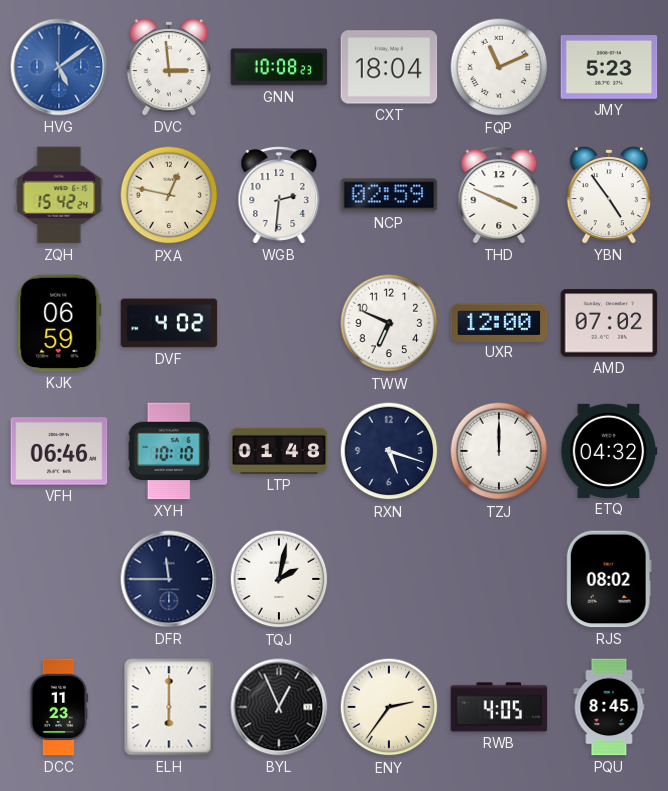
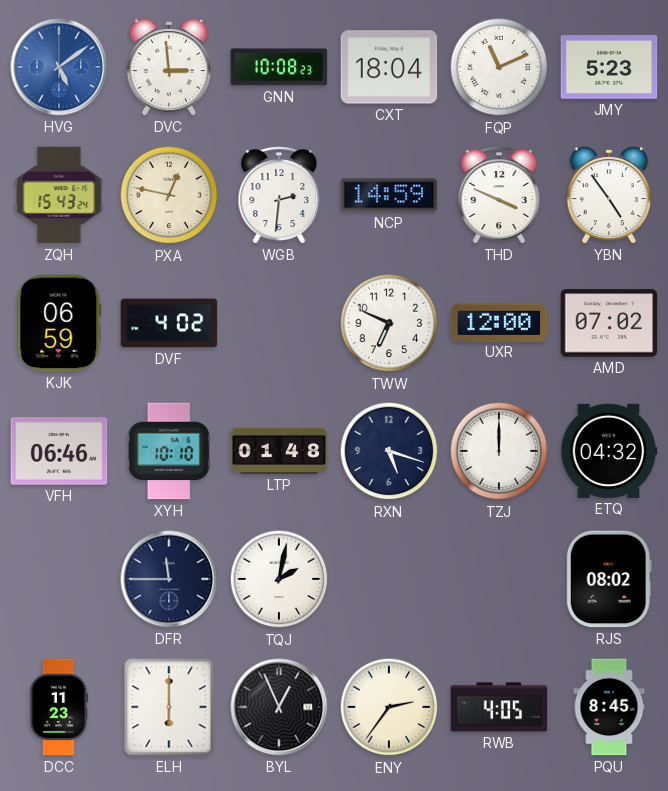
ZQH: 15:42 -> 15:43 (59, 195)
NCP: 02:59 -> 14:59 (389, 195)
